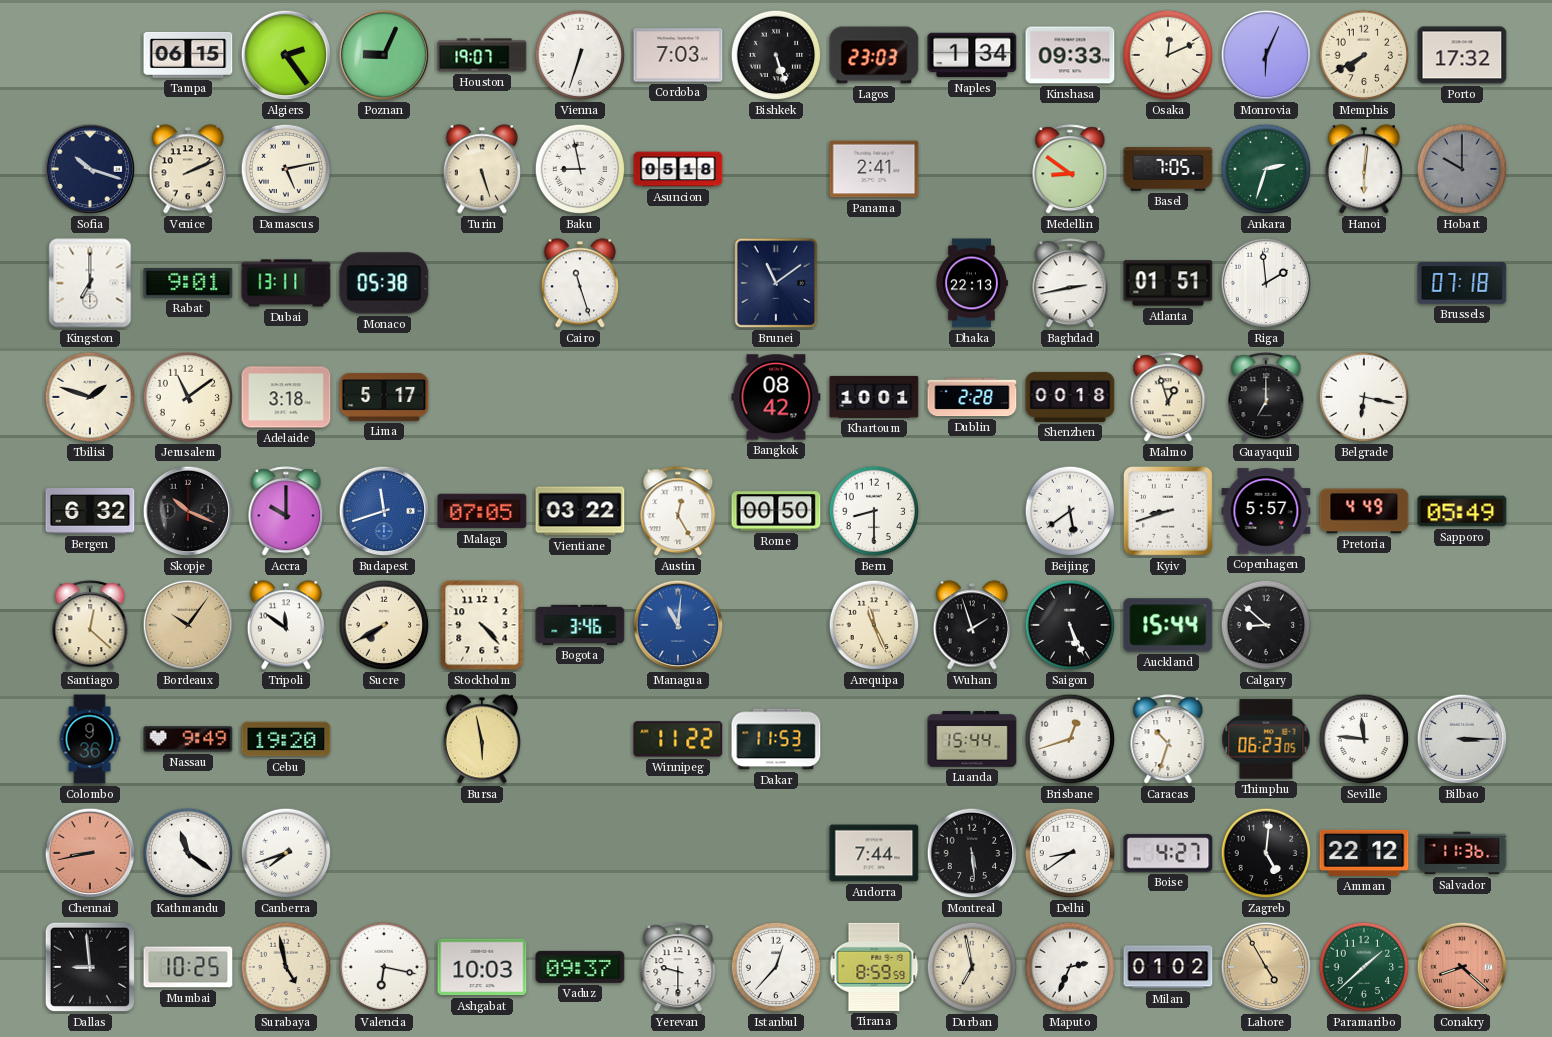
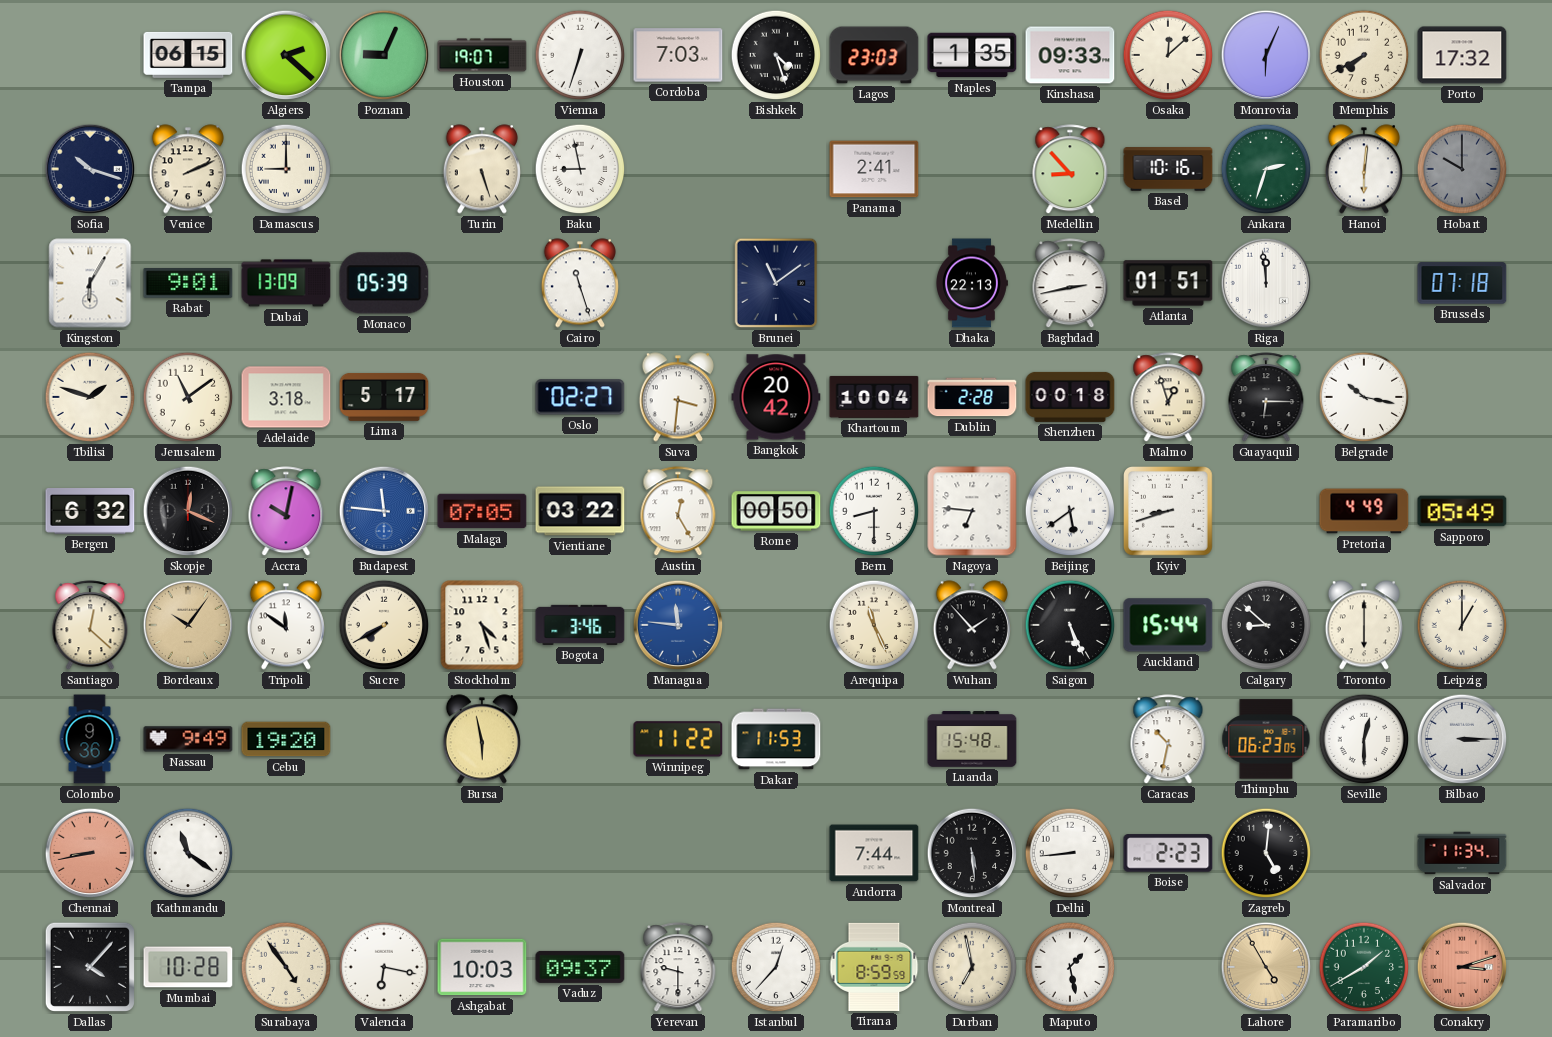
Algiers: 2:24 -> 2:22 (286, 55)
Bishkek: 5:27 -> 4:27 (776, 55)
Naples: 1:34 -> 1:35 (972, 55)
Osaka: 12:11 -> 12:08 (1168, 55)
Damascus: 5:13 -> 9:00 (286, 169)
Asuncion: 05:18 -> none (678, 169)
Medellin: 8:51 -> 8:53 (1070, 170)
Basel: 7:05 -> 10:16 (1168, 169)
Kingston: 7:00 -> 6:05 (90, 283)
Dubai: 13:11 -> 13:09 (286, 283)
Monaco: 05:38 -> 05:39 (384, 283)
Riga: 1:59 -> 11:59 (1266, 283)
Oslo: none -> 02:27 (580, 397)
Suva: none -> 3:31 (678, 397)
Bangkok: 08:42 -> 20:42 (776, 397)
Khartoum: 10:01 -> 10:04 (874, 397)
Guayaquil: 7:00 -> 6:15 (1266, 398)
Belgrade: 6:17 -> 10:17 (1364, 397)
Skopje: 10:19 -> 12:19 (188, 511)
Accra: 10:00 -> 10:02 (286, 512)
Budapest: 11:42 -> 11:46 (384, 511)
Nagoya: none -> 6:46 (972, 511)
Copenhagen: 5:57 -> none (1266, 511)
Stockholm: 4:23 -> 4:27 (482, 625)
Managua: 11:01 -> 11:46 (678, 625)
Wuhan: 1:57 -> 1:53 (972, 625)
Toronto: none -> 6:00 (1364, 625)
Leipzig: none -> 1:00 (1462, 625)
Luanda: 15:44 -> 15:48 (972, 739)
Brisbane: 12:42 -> none (1070, 739)
Caracas: 10:33 -> 10:32 (1168, 740)
Seville: 11:46 -> 12:30 (1364, 739)
Canberra: 7:42 -> none (286, 853)
Delhi: 8:39 -> 8:44 (1070, 853)
Boise: 4:27 -> 2:23 (1168, 853)
Amman: 22:12 -> none (1364, 853)
Salvador: 11:36 -> 11:34 (1462, 853)
Dallas: 8:59 -> 4:07 (90, 967)
Mumbai: 10:25 -> 10:28 (188, 967)
Surabaya: 4:58 -> 4:54 (286, 967)
Maputo: 2:34 -> 1:28 (1070, 967)
Milan: 01:02 -> none (1168, 967)
Paramaribo: 1:38 -> 1:40 (1364, 967)
Conakry: 8:22 -> 3:12 (1462, 967)
